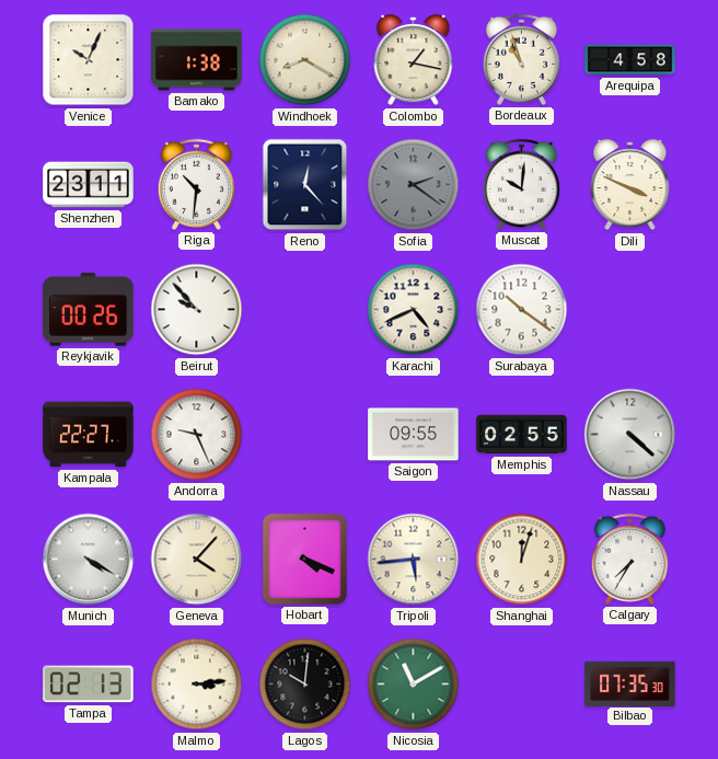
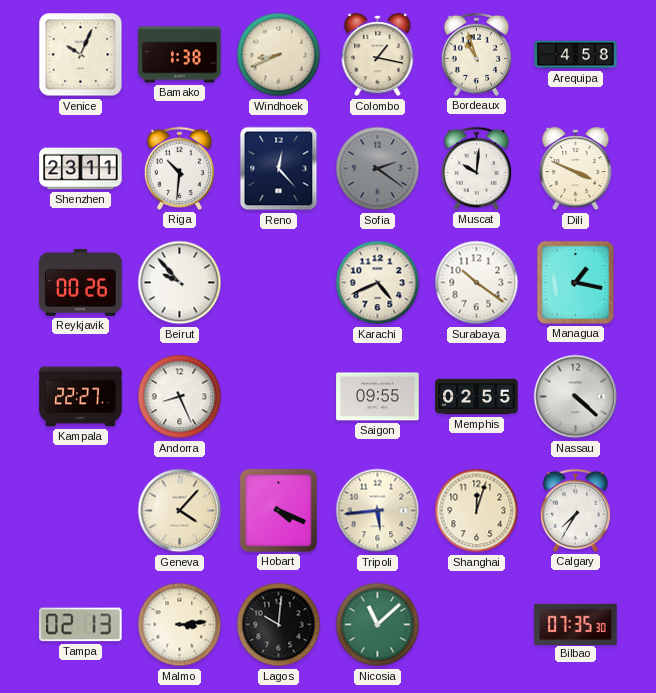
Windhoek: 8:20 -> 8:41 (279, 55)
Managua: none -> 1:17 (575, 282)
Andorra: 9:26 -> 8:26 (180, 397)
Munich: 4:20 -> none (89, 560)
Nicosia: 11:10 -> 11:08 (378, 625)
